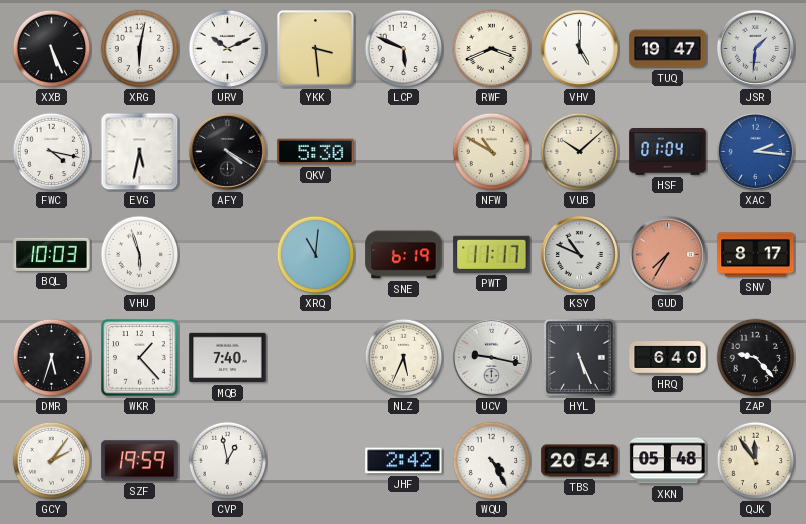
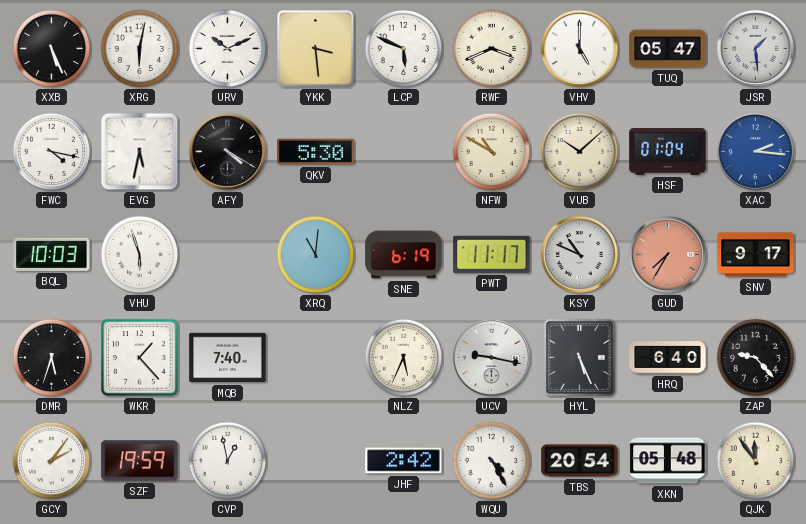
TUQ: 19:47 -> 05:47 (668, 49)
JSR: 1:31 -> 1:29 (755, 48)
SNV: 8:17 -> 9:17 (756, 255)
